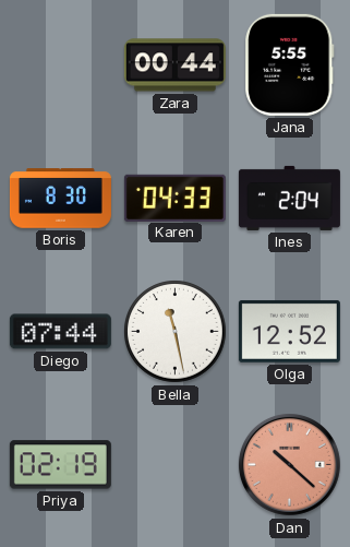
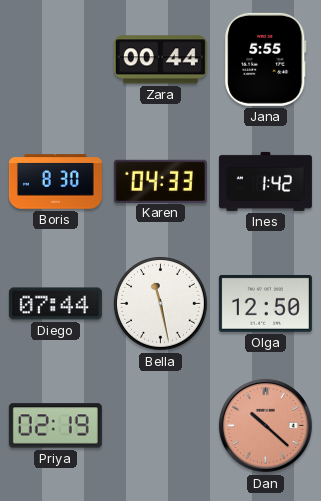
Ines: 2:04 -> 1:42 (265, 181)
Olga: 12:52 -> 12:50 (265, 303)
